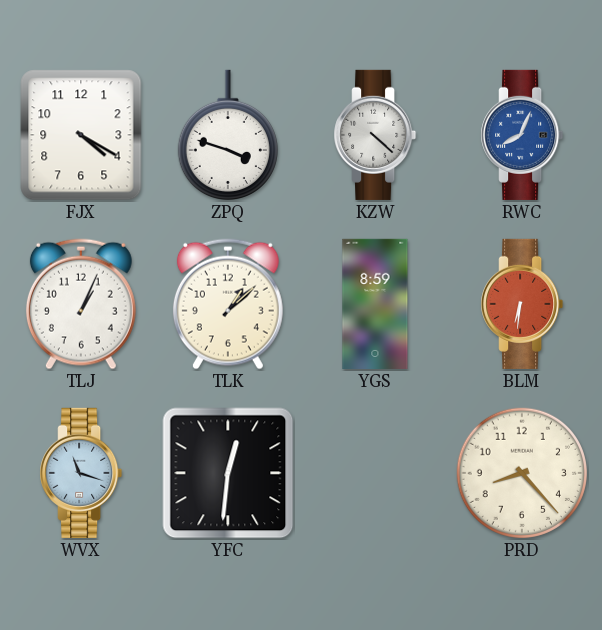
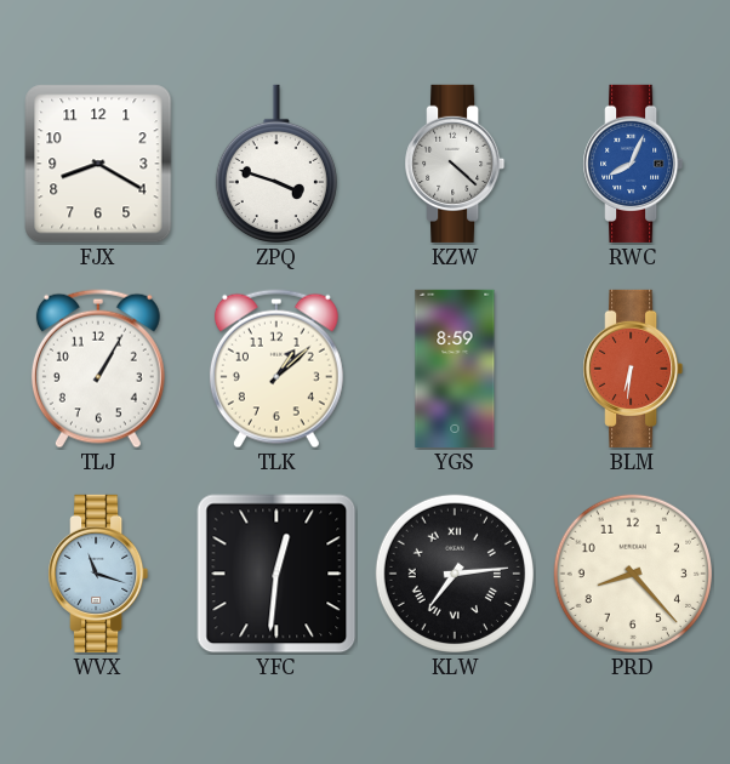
FJX: 4:20 -> 8:20 (98, 164)
TLJ: 1:04 -> 1:05 (98, 369)
KLW: none -> 7:14 (455, 574)
